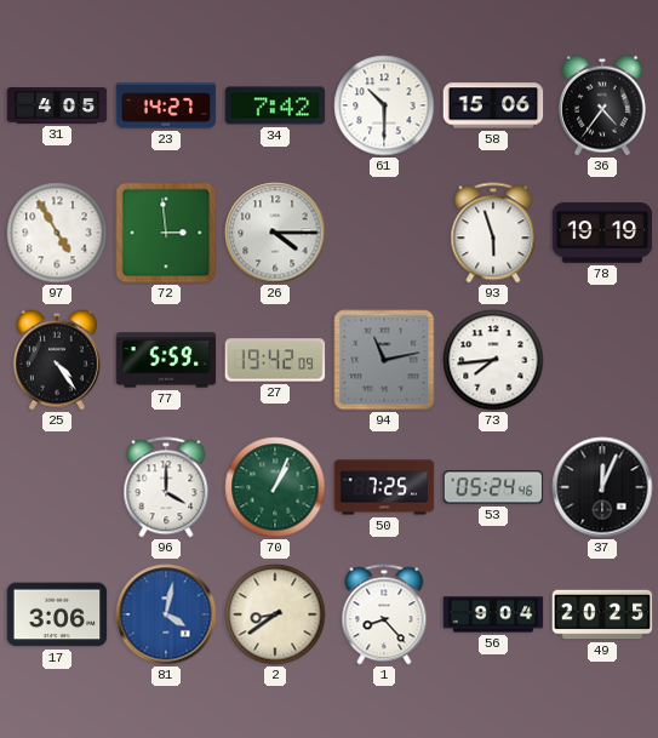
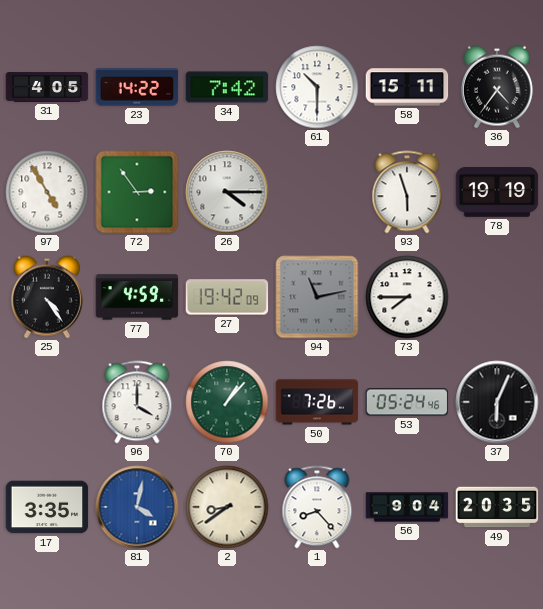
23: 14:27 -> 14:22 (137, 87)
58: 15:06 -> 15:11 (407, 87)
72: 2:59 -> 2:54 (137, 192)
77: 5:59 -> 4:59 (137, 297)
73: 7:44 -> 7:45 (407, 297)
70: 1:04 -> 1:07 (227, 402)
50: 7:25 -> 7:26 (317, 402)
37: 12:04 -> 6:04 (497, 402)
17: 3:06 -> 3:35 (47, 507)
49: 20:25 -> 20:35 (497, 507)
